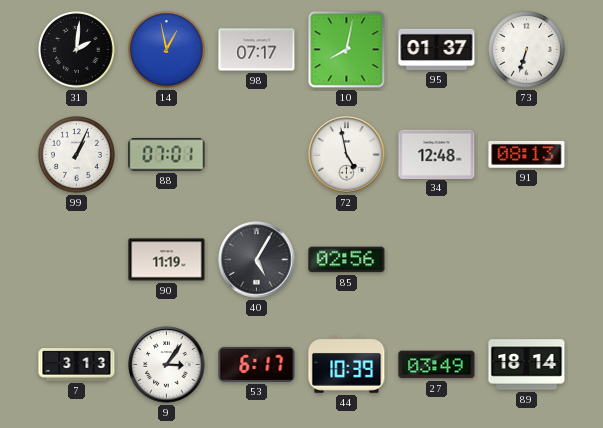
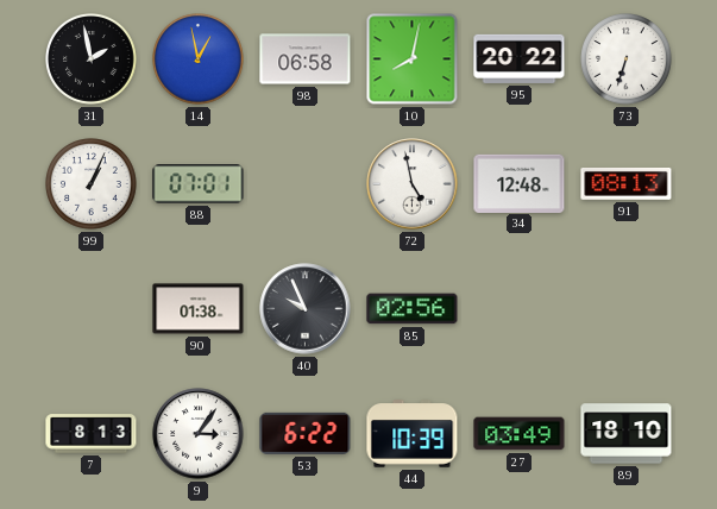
31: 2:01 -> 1:58 (92, 59)
98: 07:17 -> 06:58 (306, 59)
95: 01:37 -> 20:22 (520, 58)
90: 11:19 -> 01:38 (199, 309)
40: 5:05 -> 9:56 (306, 309)
7: 3:13 -> 8:13 (92, 434)
53: 6:17 -> 6:22 (306, 433)
89: 18:14 -> 18:10 (627, 434)
